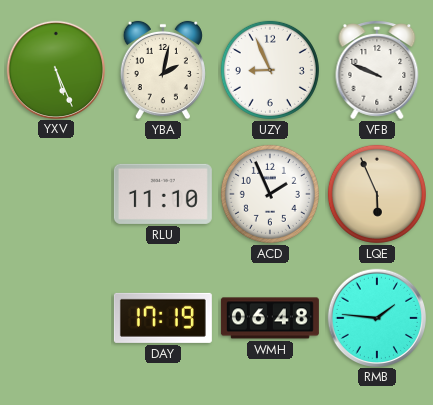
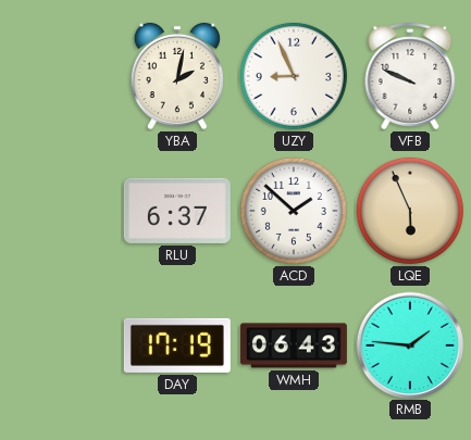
YXV: 5:26 -> none (55, 69)
RLU: 11:10 -> 6:37 (177, 211)
ACD: 1:56 -> 1:52 (294, 211)
WMH: 06:48 -> 06:43 (294, 345)
